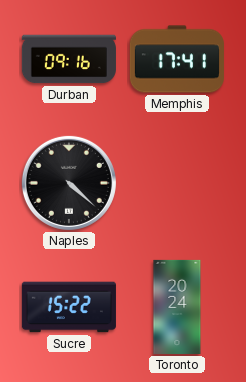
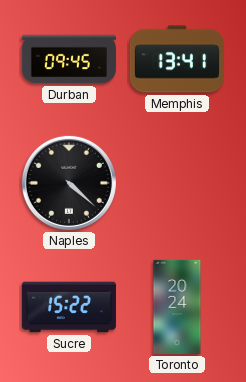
Durban: 09:16 -> 09:45 (69, 59)
Memphis: 17:41 -> 13:41 (177, 59)
